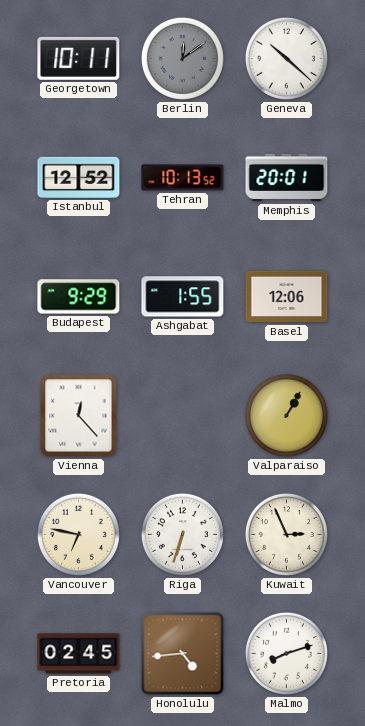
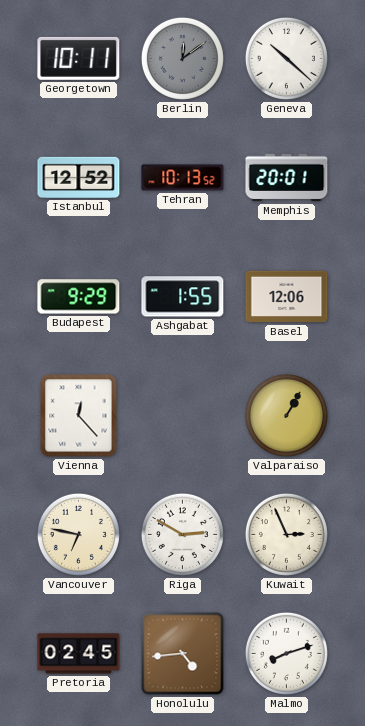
Riga: 6:33 -> 2:50 (182, 534)
